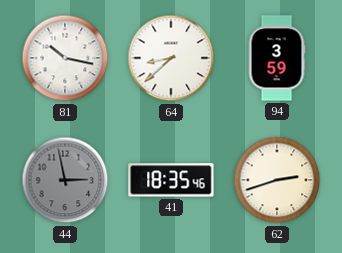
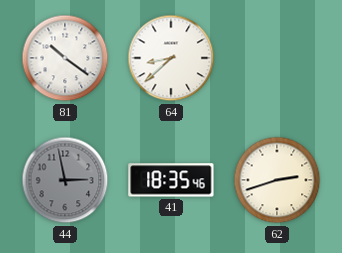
81: 10:17 -> 10:21 (65, 58)
94: 3:59 -> none (277, 58)
